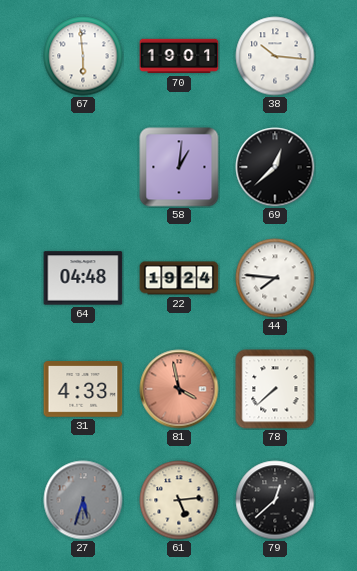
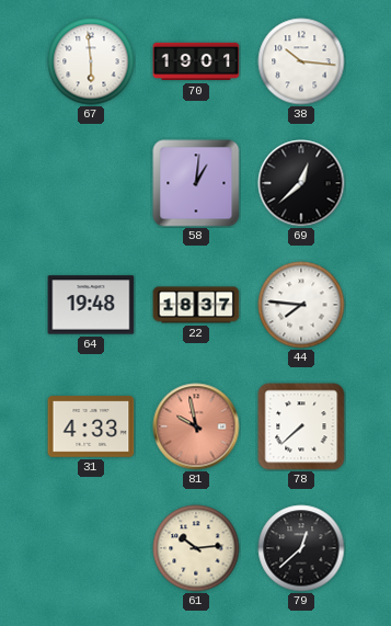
64: 04:48 -> 19:48 (91, 305)
22: 19:24 -> 18:37 (196, 305)
81: 3:58 -> 9:58 (196, 426)
27: 5:33 -> none (83, 500)
61: 5:14 -> 10:14 (196, 548)
